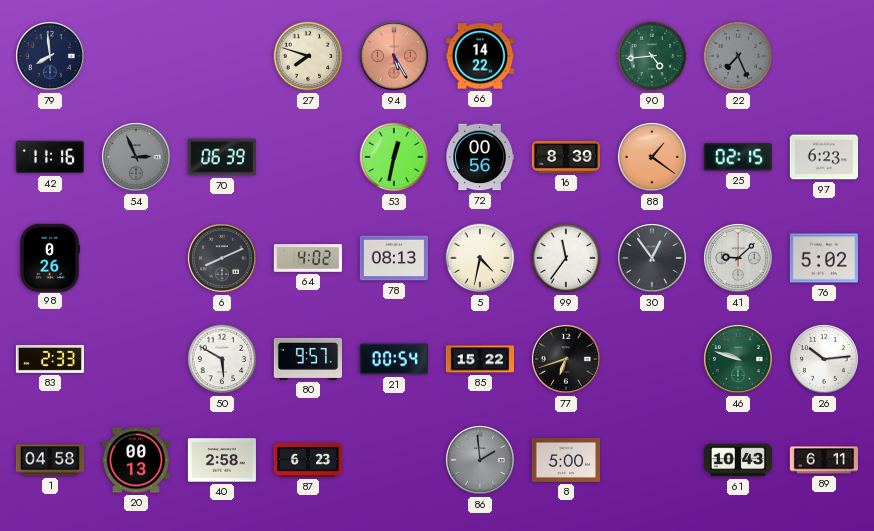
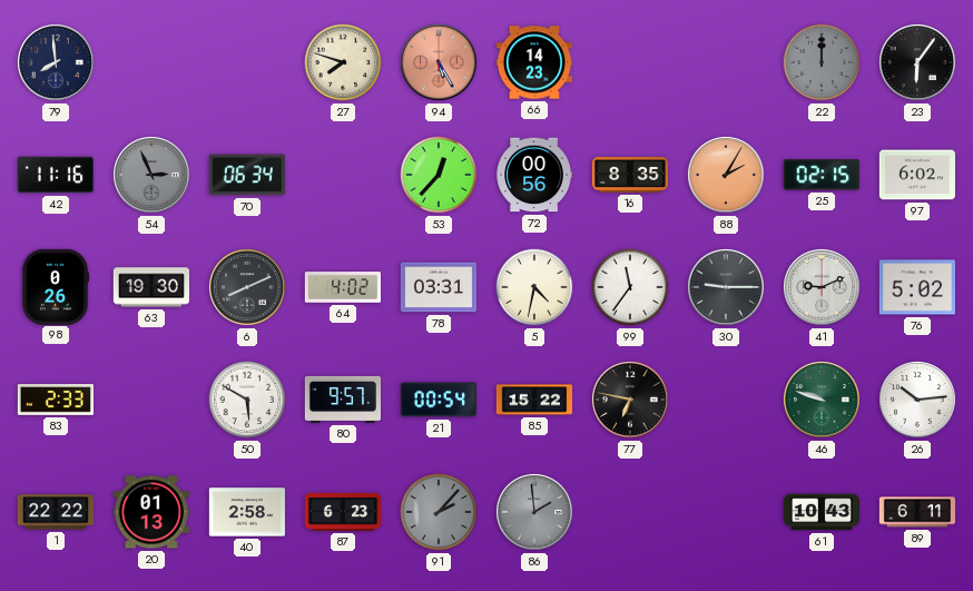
66: 14:22 -> 14:23 (533, 62)
90: 4:44 -> none (652, 56)
22: 7:26 -> 12:00 (822, 62)
23: none -> 6:06 (917, 62)
70: 06:39 -> 06:34 (247, 175)
53: 12:32 -> 12:37 (439, 175)
16: 8:39 -> 8:35 (629, 175)
88: 1:21 -> 2:05 (726, 175)
97: 6:23 -> 6:02 (916, 175)
63: none -> 19:30 (150, 287)
78: 08:13 -> 03:31 (438, 287)
30: 12:54 -> 9:15 (726, 287)
41: 9:08 -> 9:11 (822, 287)
77: 6:42 -> 6:47 (630, 400)
1: 04:58 -> 22:22 (55, 512)
20: 00:13 -> 01:13 (151, 512)
91: none -> 2:07 (439, 512)
8: 5:00 -> none (565, 460)
